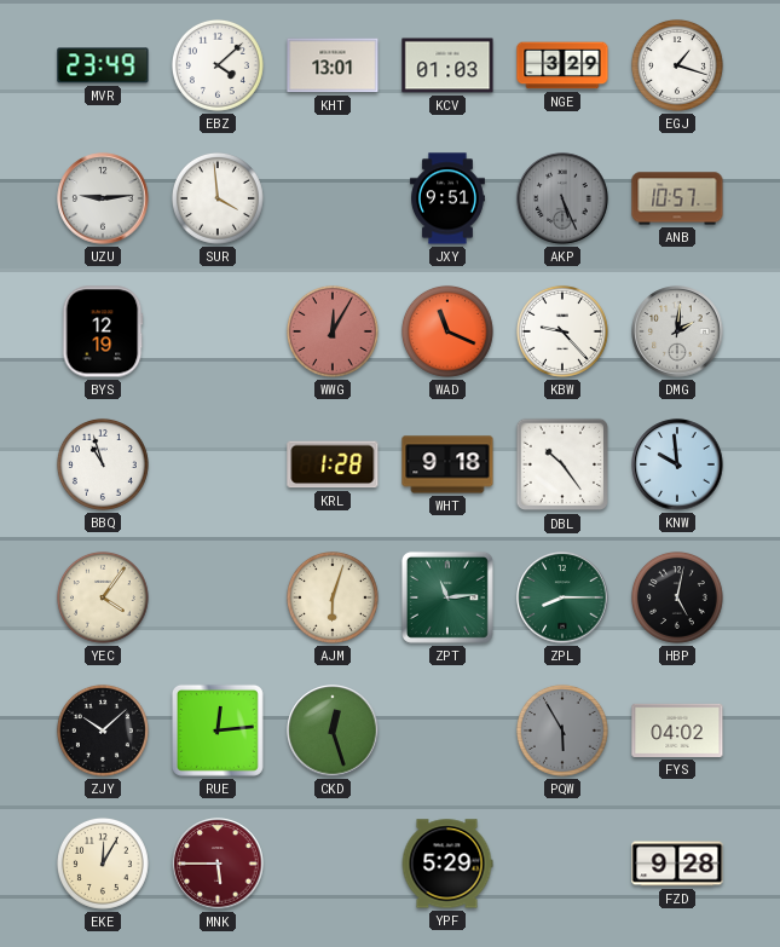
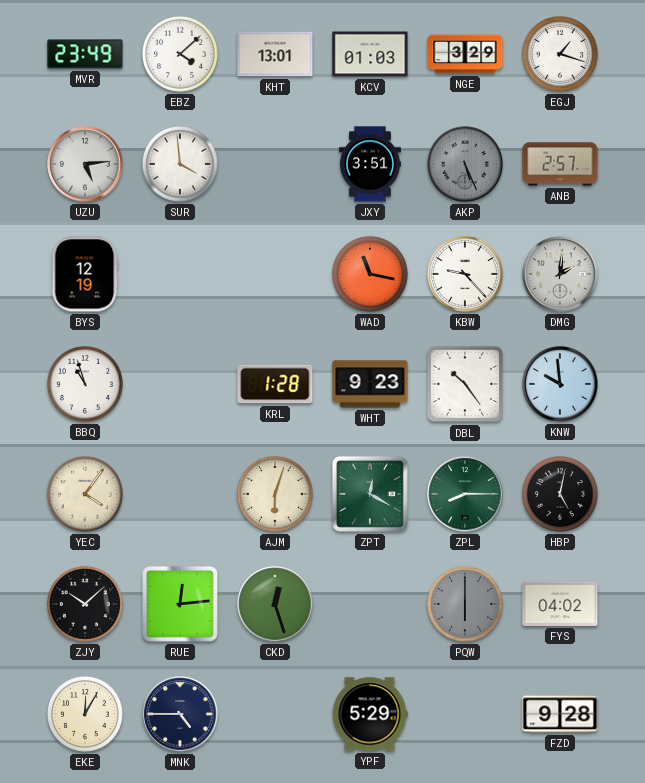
UZU: 9:14 -> 5:14 (85, 164)
JXY: 9:51 -> 3:51 (370, 164)
ANB: 10:57 -> 2:57 (560, 164)
WWG: 12:05 -> none (333, 331)
WAD: 11:19 -> 11:17 (370, 274)
WHT: 9:18 -> 9:23 (370, 384)
ZPT: 11:14 -> 12:20 (370, 494)
PQW: 5:55 -> 6:00 (465, 604)
MNK: 5:45 -> 4:45 (180, 714)
MNK dial: burgundy -> navy (180, 714)
